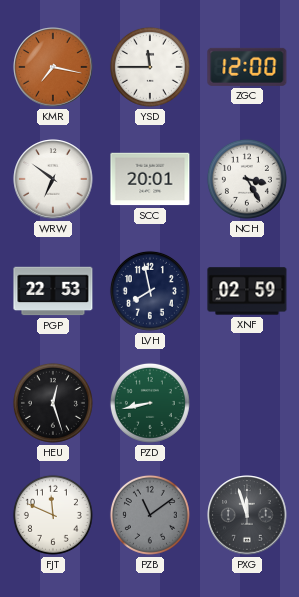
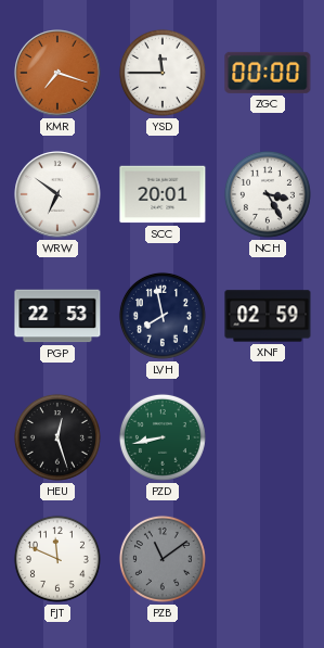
KMR: 7:17 -> 7:18 (57, 73)
ZGC: 12:00 -> 00:00 (268, 73)
PXG: 11:57 -> none (247, 515)
